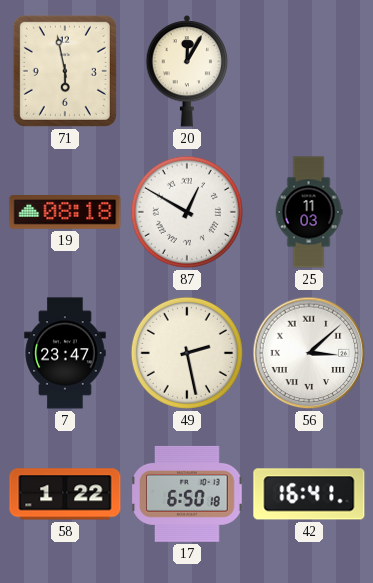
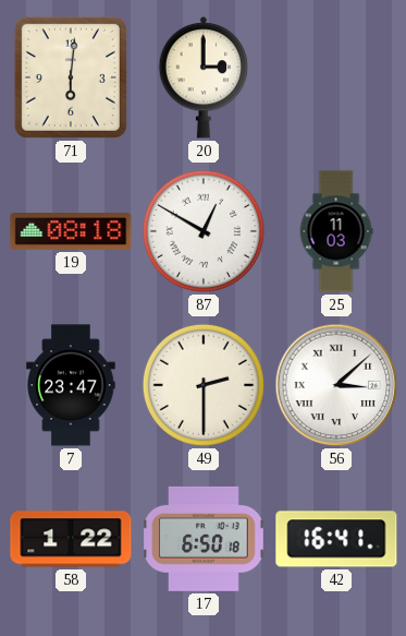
71: 5:58 -> 6:01 (71, 77)
20: 12:05 -> 3:00 (204, 77)
49: 2:28 -> 2:30 (204, 385)
